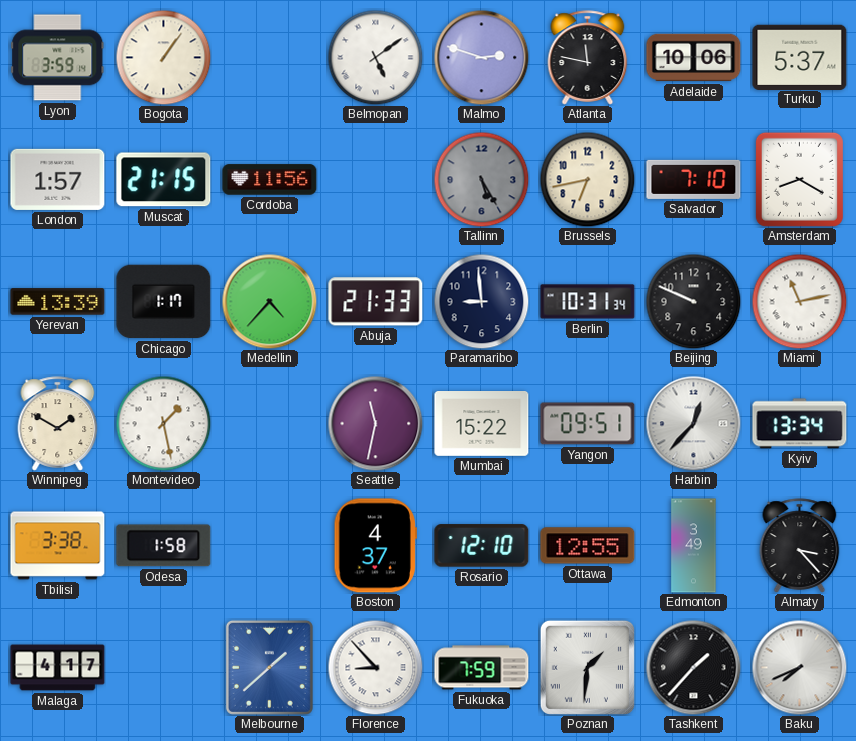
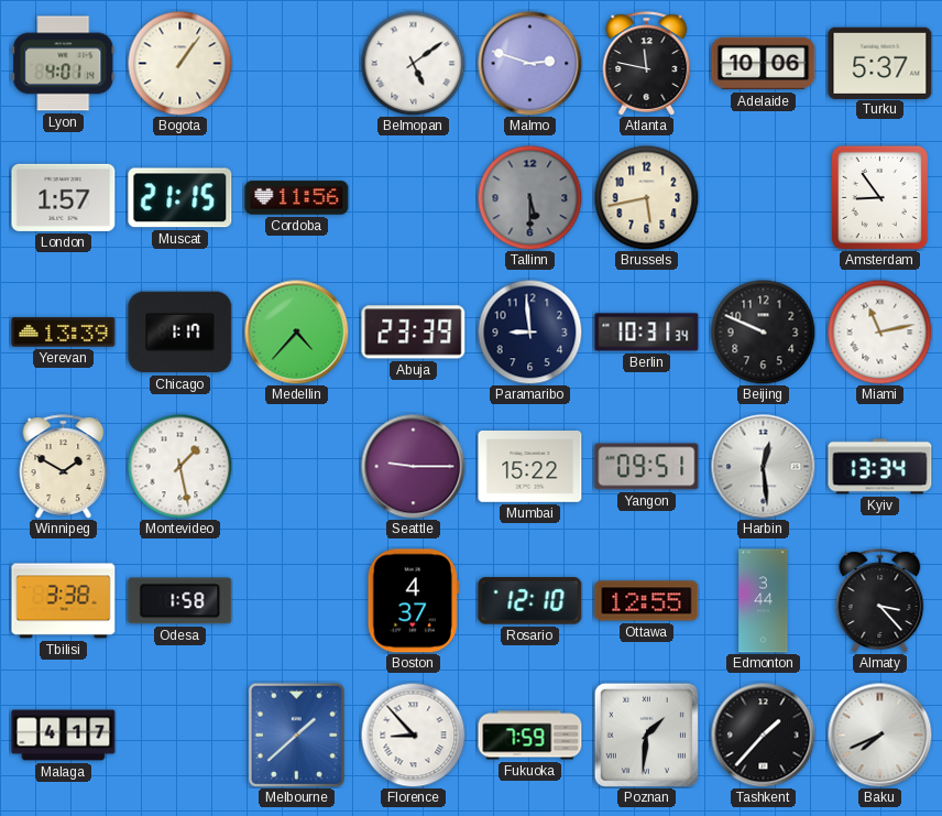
Lyon: 3:59 -> 4:01 (64, 64)
Tallinn: 5:25 -> 5:30 (529, 197)
Brussels: 6:43 -> 5:43 (646, 197)
Salvador: 7:10 -> none (694, 179)
Amsterdam: 8:20 -> 8:54 (879, 197)
Abuja: 21:33 -> 23:39 (414, 333)
Seattle: 11:32 -> 9:15 (413, 466)
Harbin: 12:37 -> 12:29 (763, 466)
Edmonton: 3:49 -> 3:44 (764, 601)
